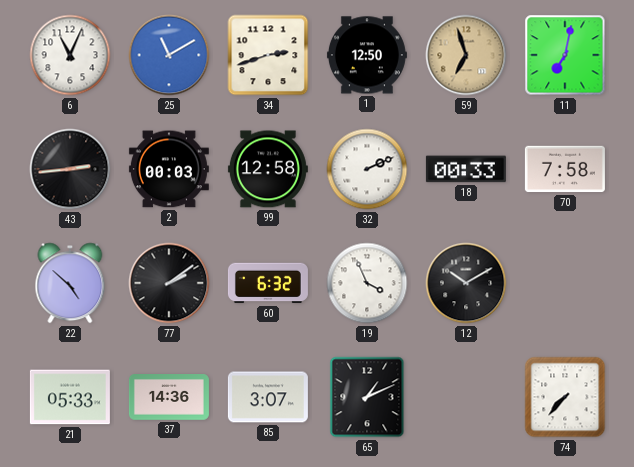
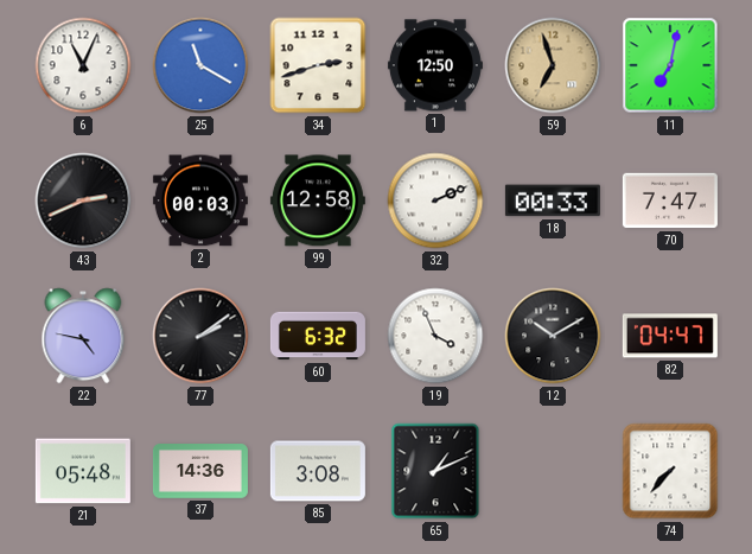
25: 11:10 -> 11:20 (200, 65)
43: 2:44 -> 2:41 (83, 200)
70: 7:58 -> 7:47 (670, 200)
22: 4:52 -> 4:47 (83, 336)
82: none -> 04:47 (670, 336)
21: 05:33 -> 05:48 (83, 471)
85: 3:07 -> 3:08 (318, 471)
